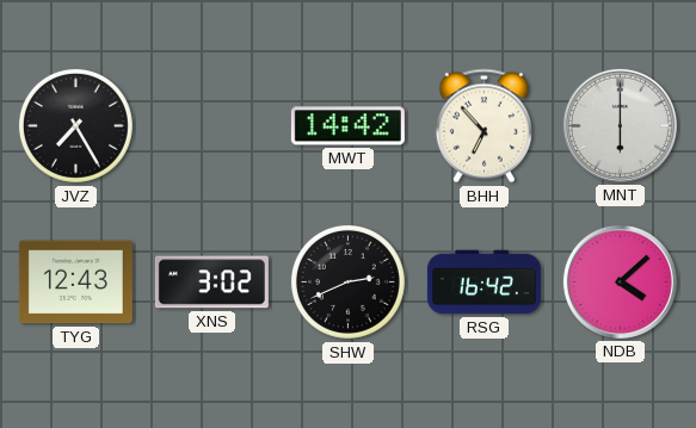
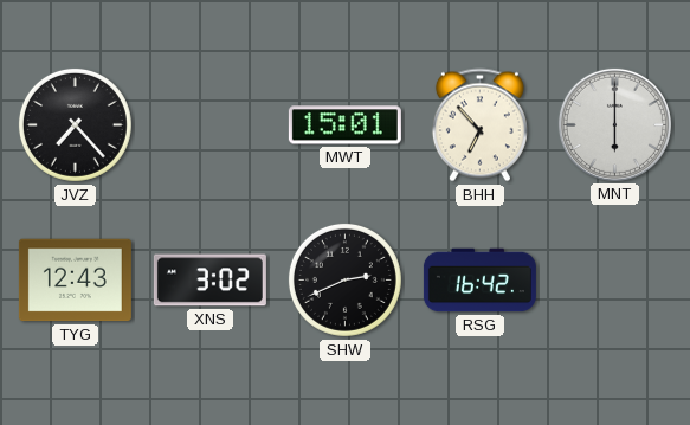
JVZ: 7:25 -> 7:23 (75, 124)
MWT: 14:42 -> 15:01 (344, 125)
NDB: 4:08 -> none (620, 281)
